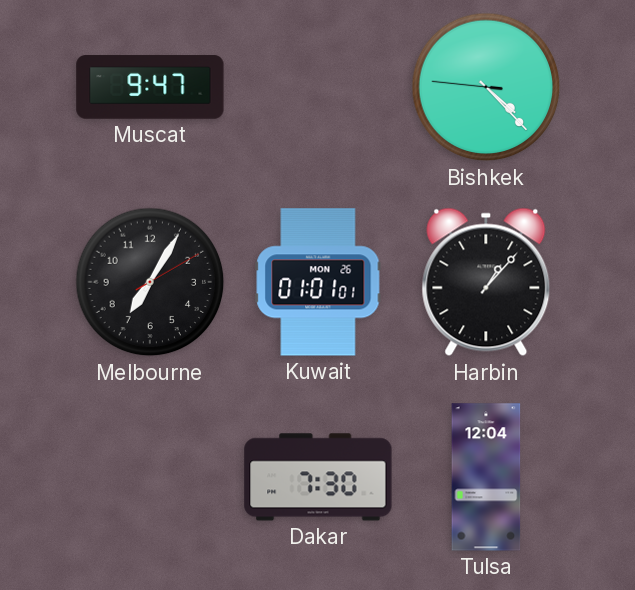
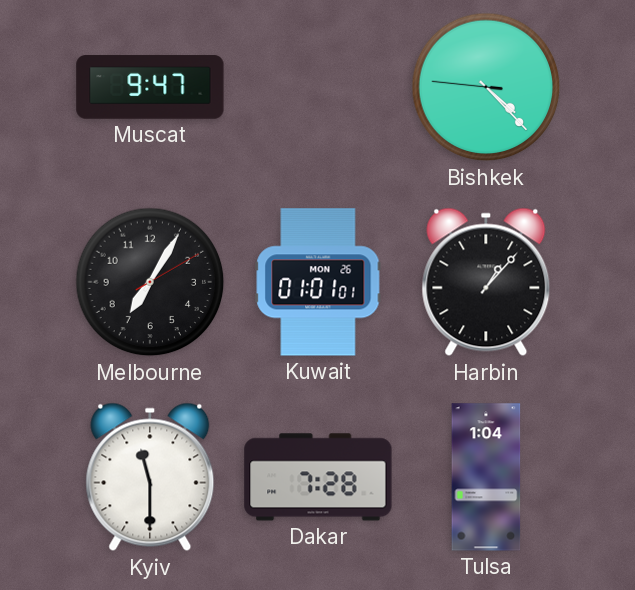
Kyiv: none -> 11:30 (150, 477)
Dakar: 7:30 -> 7:28 (318, 477)
Tulsa: 12:04 -> 1:04 (486, 477)
